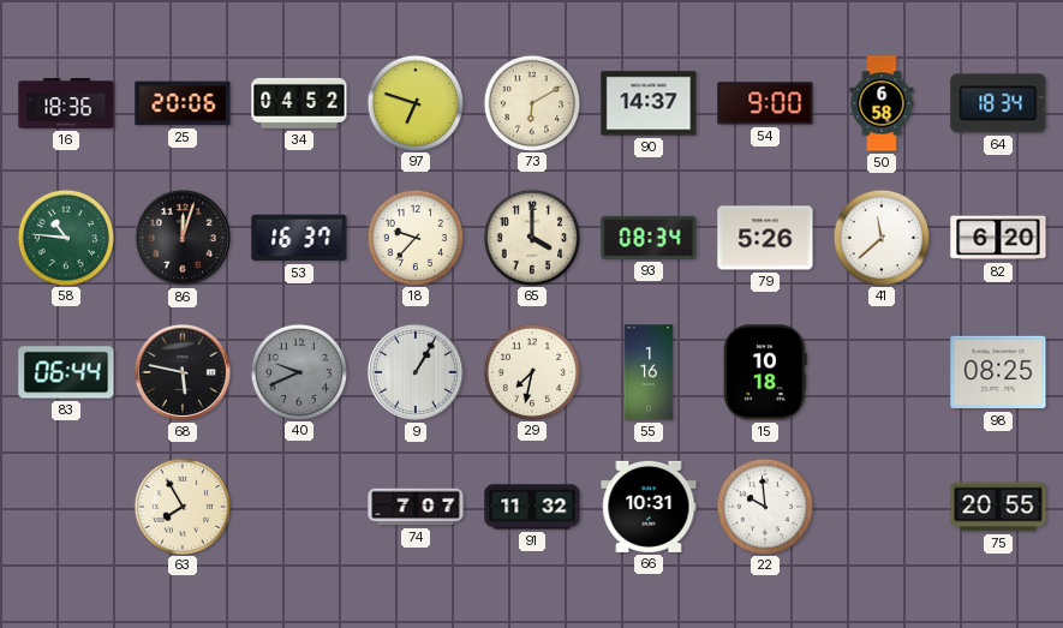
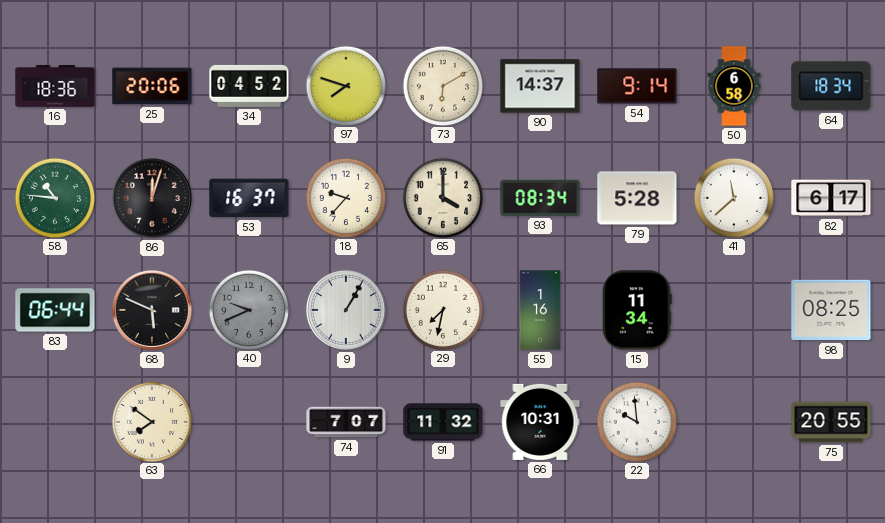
97: 6:48 -> 7:48 (345, 85)
54: 9:00 -> 9:14 (637, 86)
79: 5:26 -> 5:28 (637, 198)
82: 6:20 -> 6:17 (831, 198)
68: 5:47 -> 5:49 (152, 310)
15: 10:18 -> 11:34 (637, 310)
63: 7:55 -> 7:51 (151, 421)
